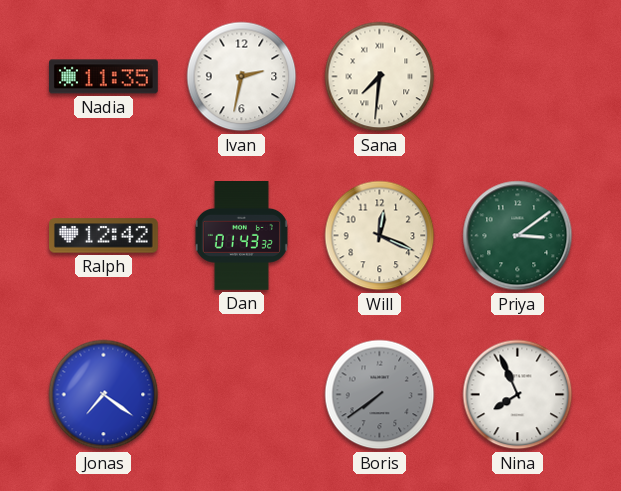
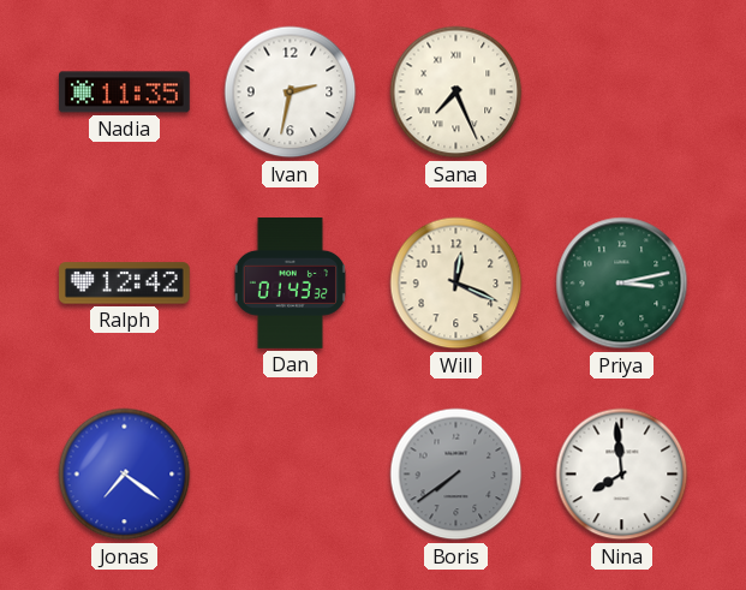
Sana: 7:31 -> 7:26 (456, 93)
Priya: 3:09 -> 3:13 (622, 284)
Nina: 7:56 -> 7:59 (622, 475)
